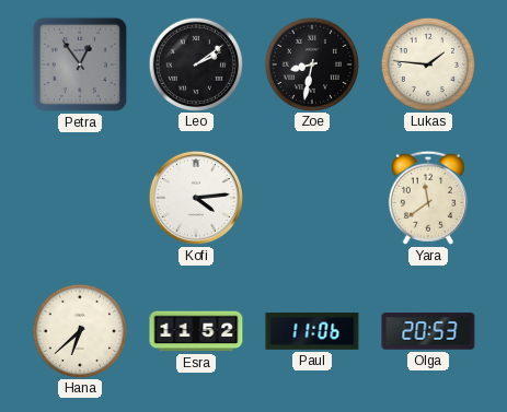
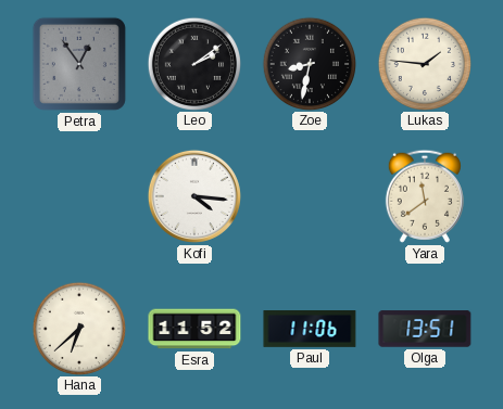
Kofi: 4:14 -> 4:16 (194, 196)
Olga: 20:53 -> 13:51 (425, 329)
